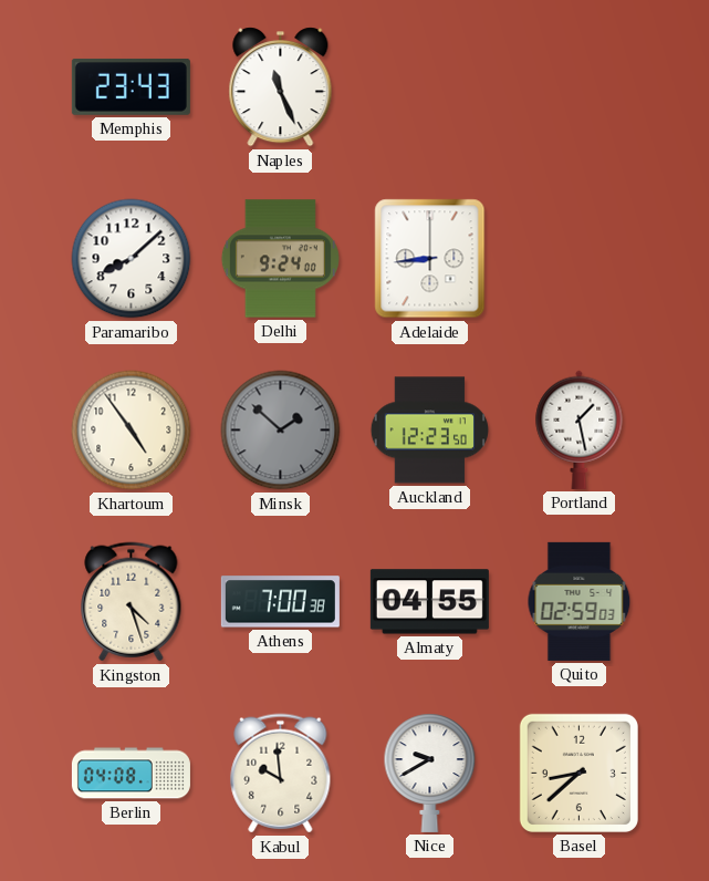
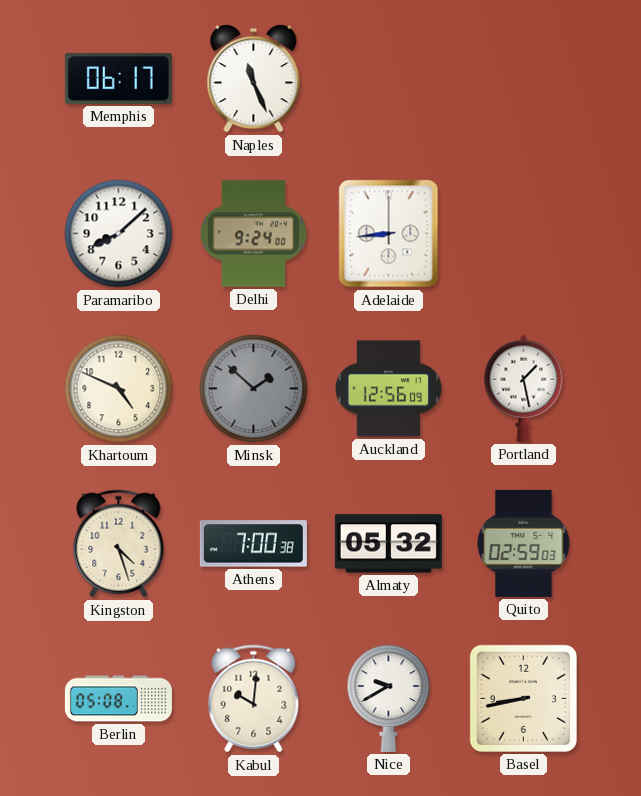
Memphis: 23:43 -> 06:17 (118, 78)
Khartoum: 4:54 -> 4:49 (119, 389)
Auckland: 12:23 -> 12:56 (388, 389)
Almaty: 04:55 -> 05:32 (388, 544)
Berlin: 04:08 -> 05:08 (118, 699)
Kabul: 9:59 -> 10:01 (254, 699)
Basel: 8:38 -> 8:43 (523, 698)
